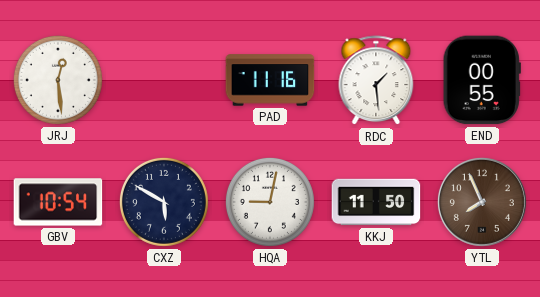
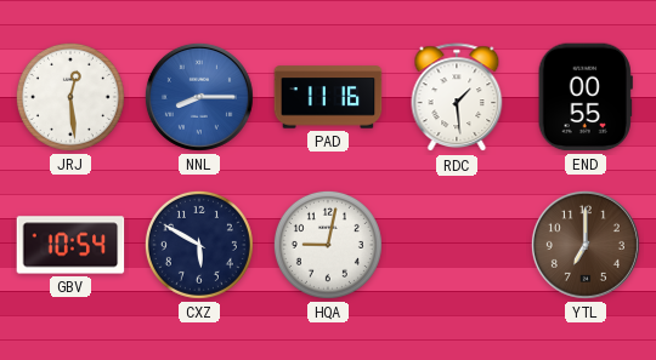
NNL: none -> 8:15 (199, 97)
KKJ: 11:50 -> none (376, 202)
YTL: 7:56 -> 7:00 (586, 245)
